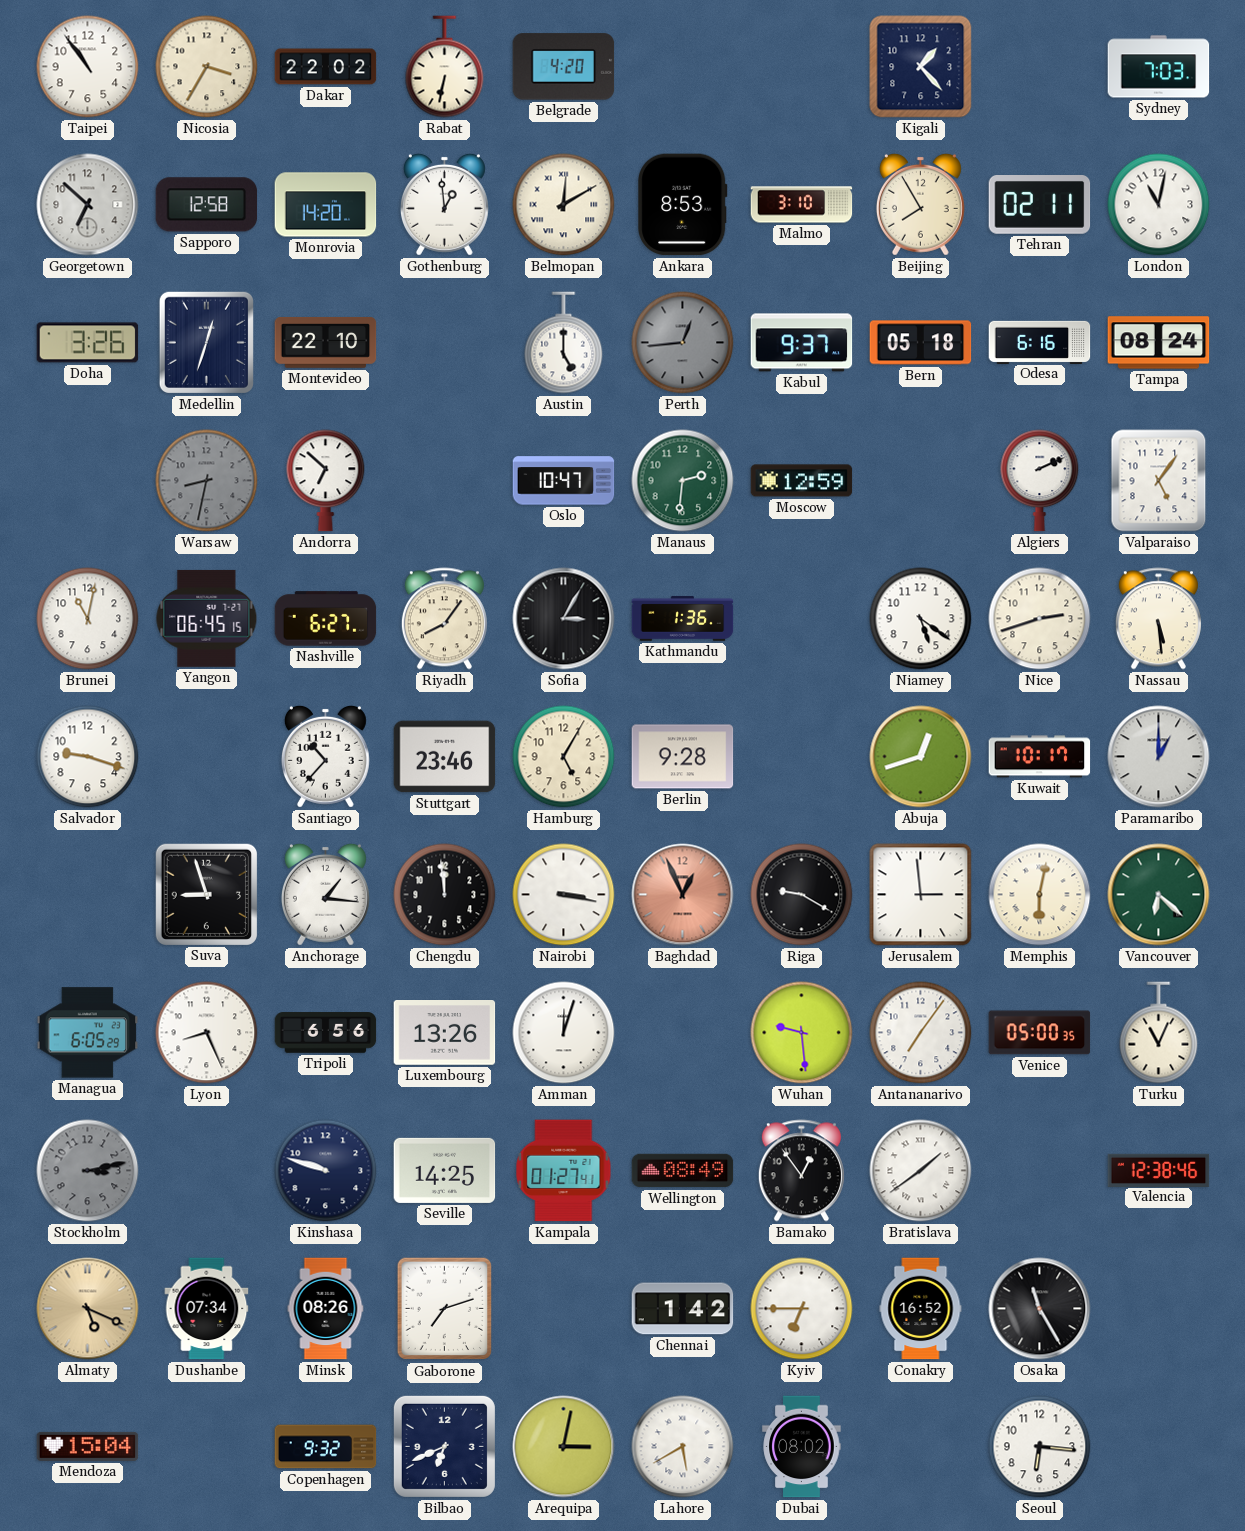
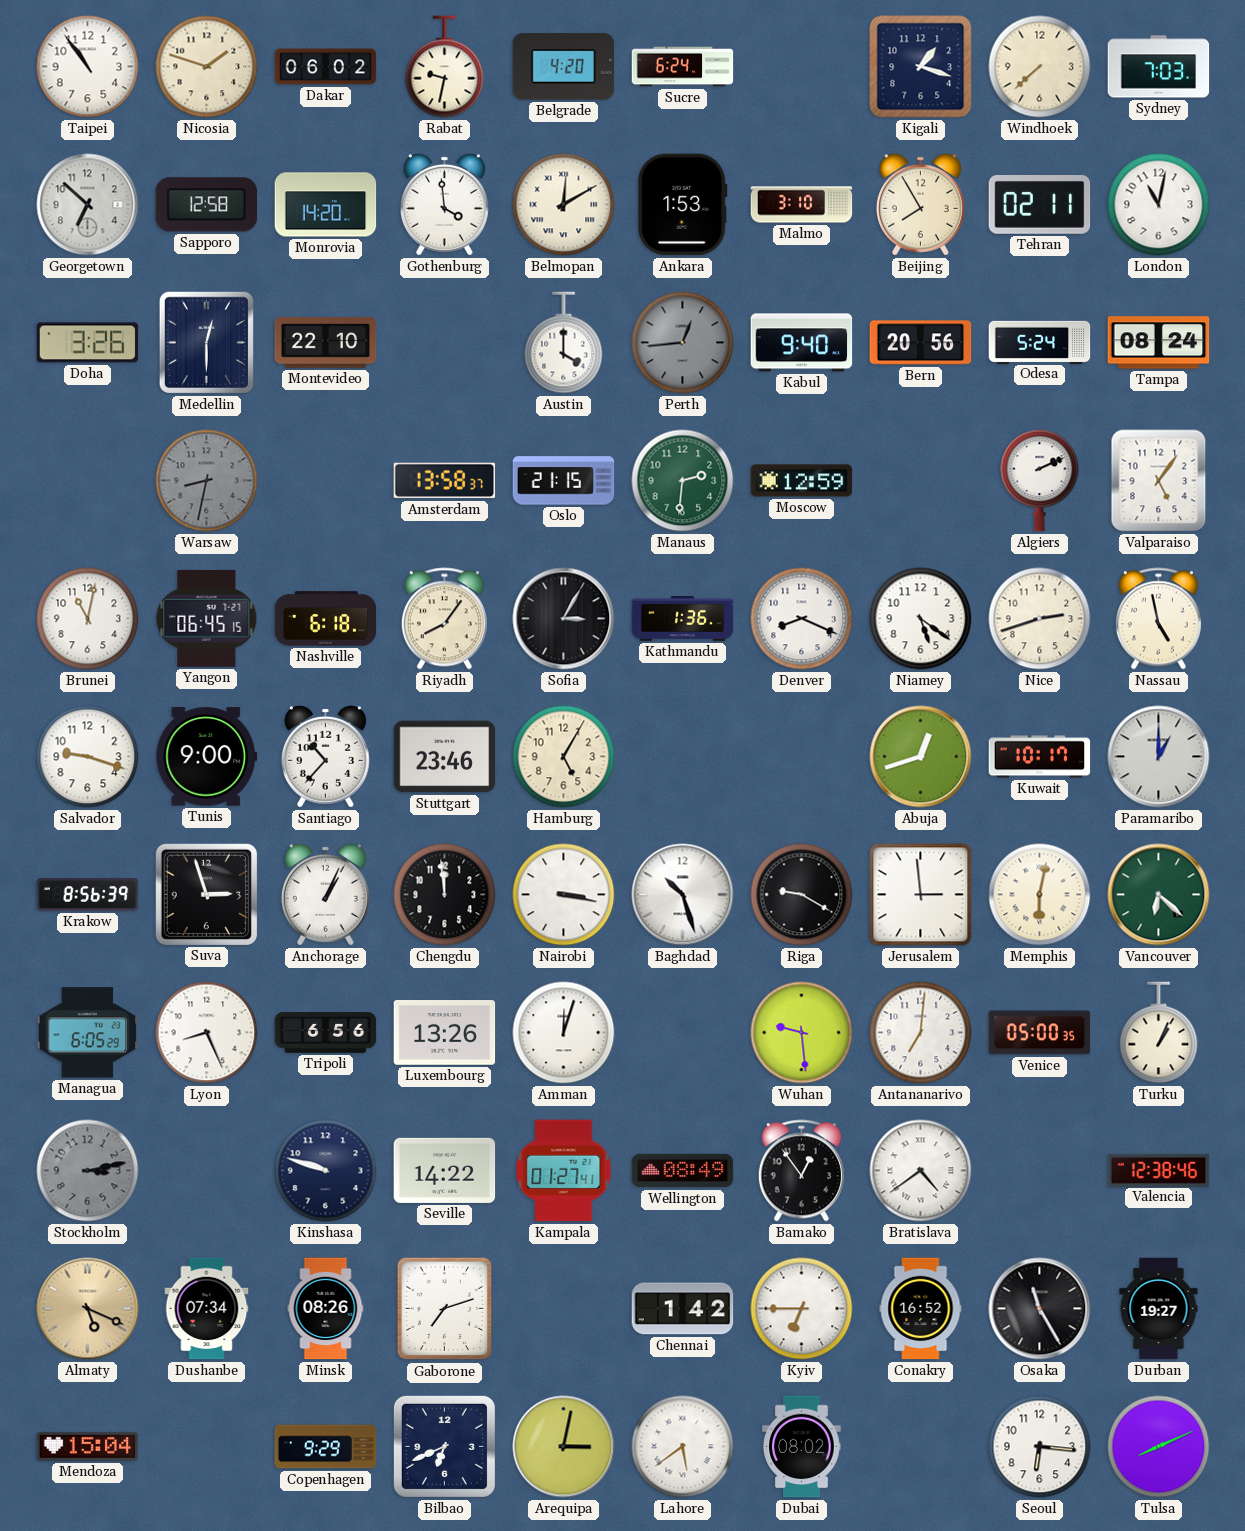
Nicosia: 3:35 -> 1:48 (207, 67)
Dakar: 22:02 -> 06:02 (326, 67)
Rabat: 6:32 -> 9:32 (445, 67)
Sucre: none -> 6:24 (683, 67)
Kigali: 1:23 -> 1:18 (921, 67)
Windhoek: none -> 7:38 (1040, 67)
Gothenburg: 12:59 -> 3:59 (444, 204)
Ankara: 8:53 -> 1:53 (683, 205)
Medellin: 12:33 -> 12:30 (206, 342)
Austin: 5:00 -> 4:00 (564, 343)
Kabul: 9:37 -> 9:40 (802, 343)
Bern: 05:18 -> 20:56 (921, 343)
Odesa: 6:16 -> 5:24 (1040, 342)
Andorra: 6:52 -> none (326, 481)
Amsterdam: none -> 13:58 (445, 481)
Oslo: 10:47 -> 21:15 (564, 481)
Nashville: 6:27 -> 6:18 (326, 619)
Denver: none -> 8:19 (802, 619)
Nassau: 5:29 -> 4:58 (1158, 619)
Tunis: none -> 9:00 (207, 757)
Berlin: 9:28 -> none (683, 757)
Krakow: none -> 8:56 (88, 895)
Suva: 8:57 -> 2:57 (206, 894)
Anchorage: 1:16 -> 1:04 (325, 894)
Baghdad: 12:56 -> 10:27 (683, 895)
Baghdad dial: salmon -> white (683, 895)
Antananarivo: 7:06 -> 7:01 (921, 1033)
Turku: 11:04 -> 1:04 (1159, 1033)
Seville: 14:25 -> 14:22 (445, 1170)
Bratislava: 1:39 -> 4:39 (921, 1171)
Durban: none -> 19:27 (1159, 1309)
Copenhagen: 9:32 -> 9:29 (326, 1447)
Lahore: 5:40 -> 5:39 (683, 1447)
Tulsa: none -> 8:11 (1159, 1447)
